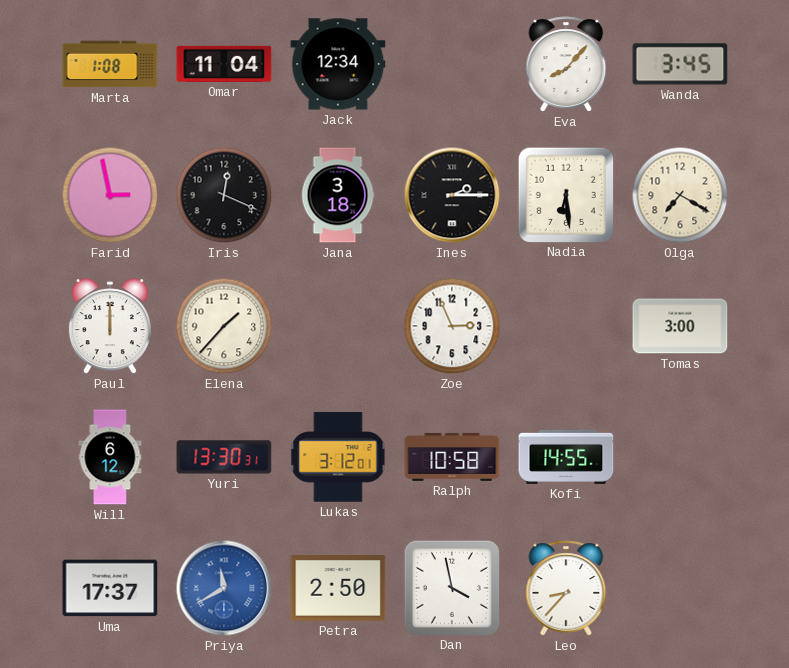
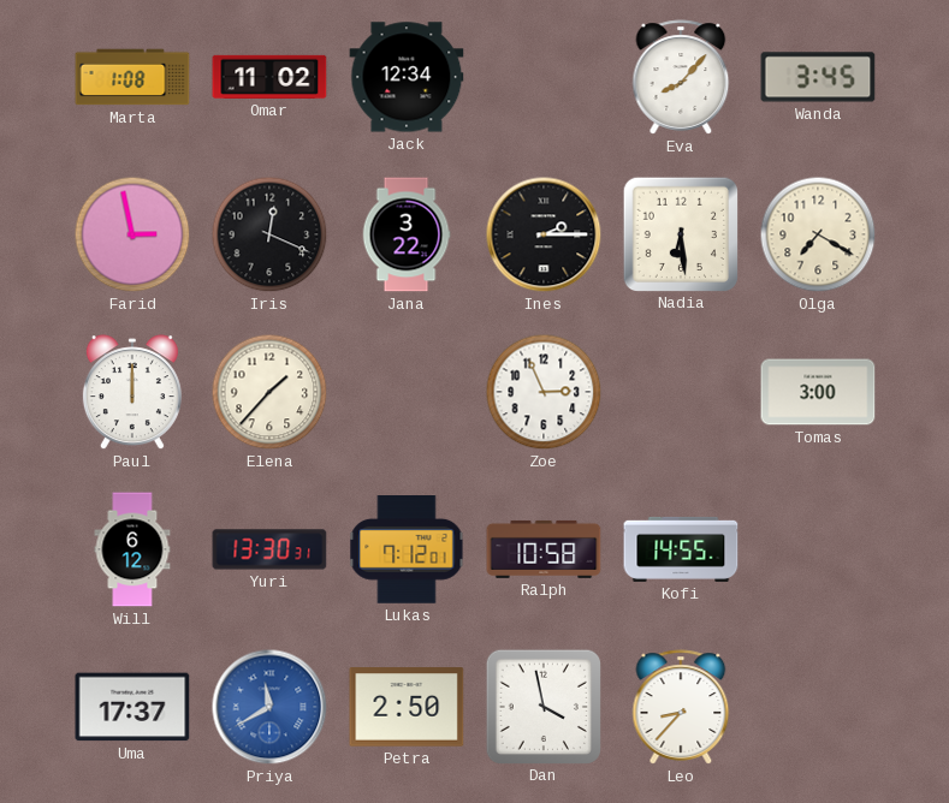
Omar: 11:04 -> 11:02 (269, 77)
Jana: 3:18 -> 3:22 (407, 234)
Lukas: 3:12 -> 7:12 (407, 551)
